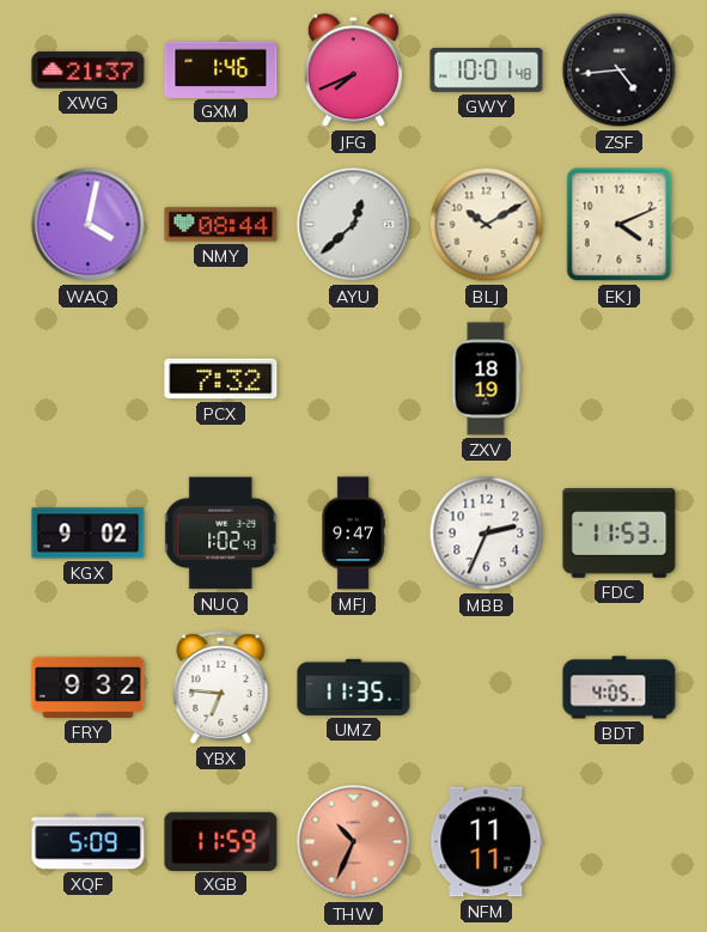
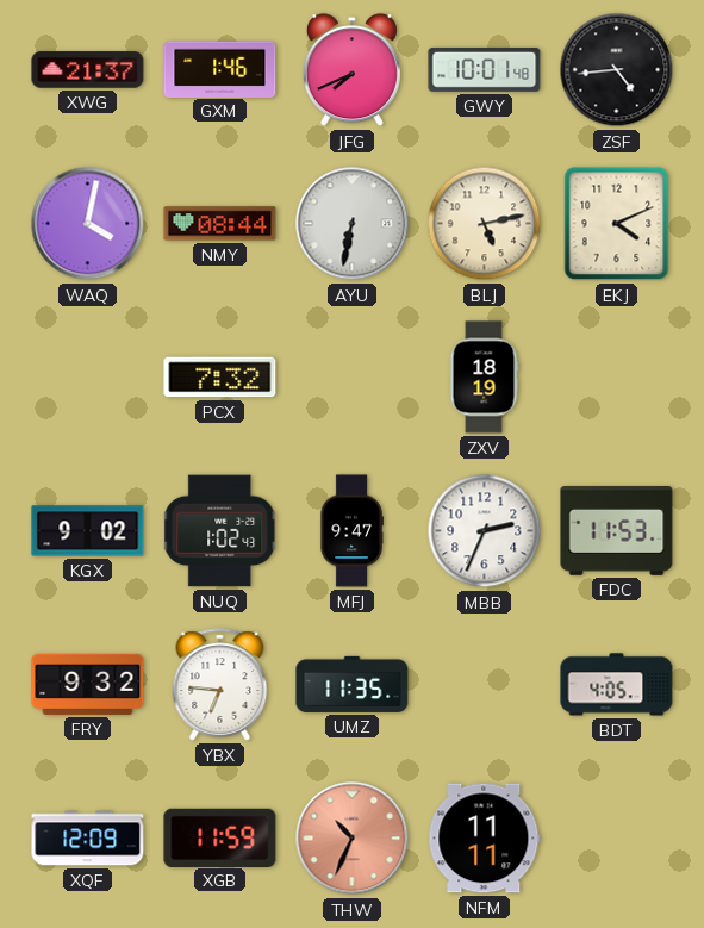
AYU: 12:38 -> 6:32 (353, 224)
BLJ: 10:10 -> 5:13 (485, 224)
XQF: 5:09 -> 12:09 (88, 839)
